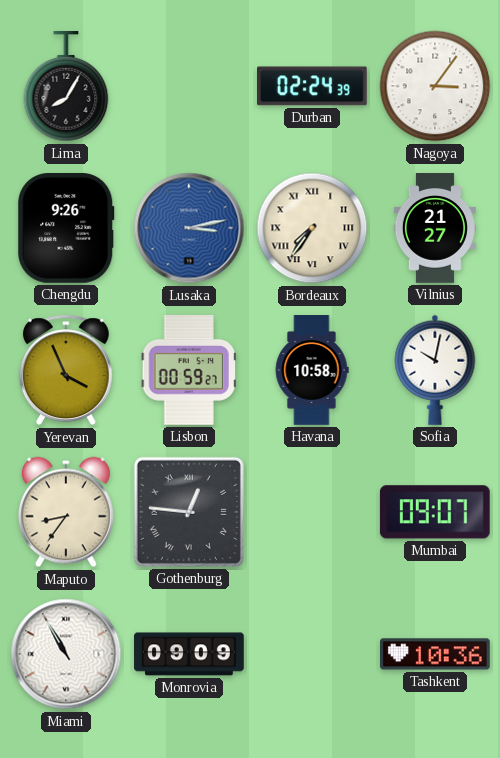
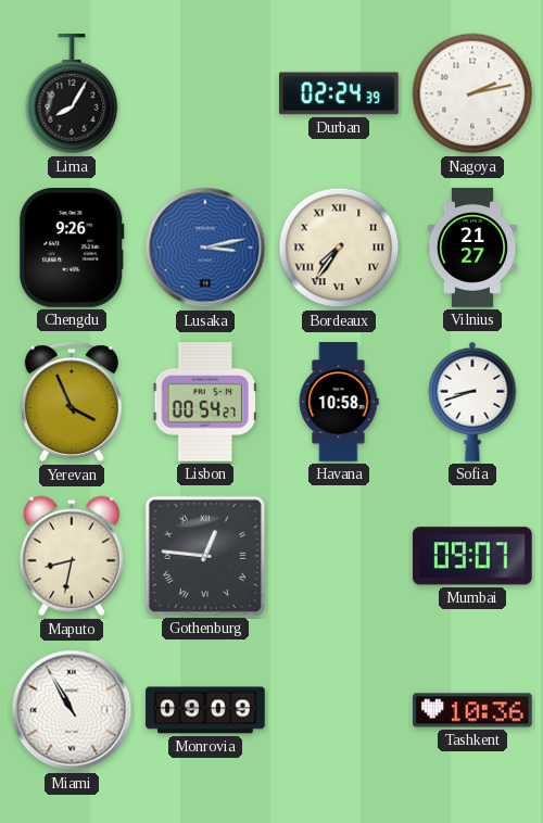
Nagoya: 3:06 -> 2:13 (472, 93)
Lisbon: 00:59 -> 00:54 (205, 403)
Sofia: 10:02 -> 8:42 (472, 402)
Maputo: 8:36 -> 8:32 (72, 556)
